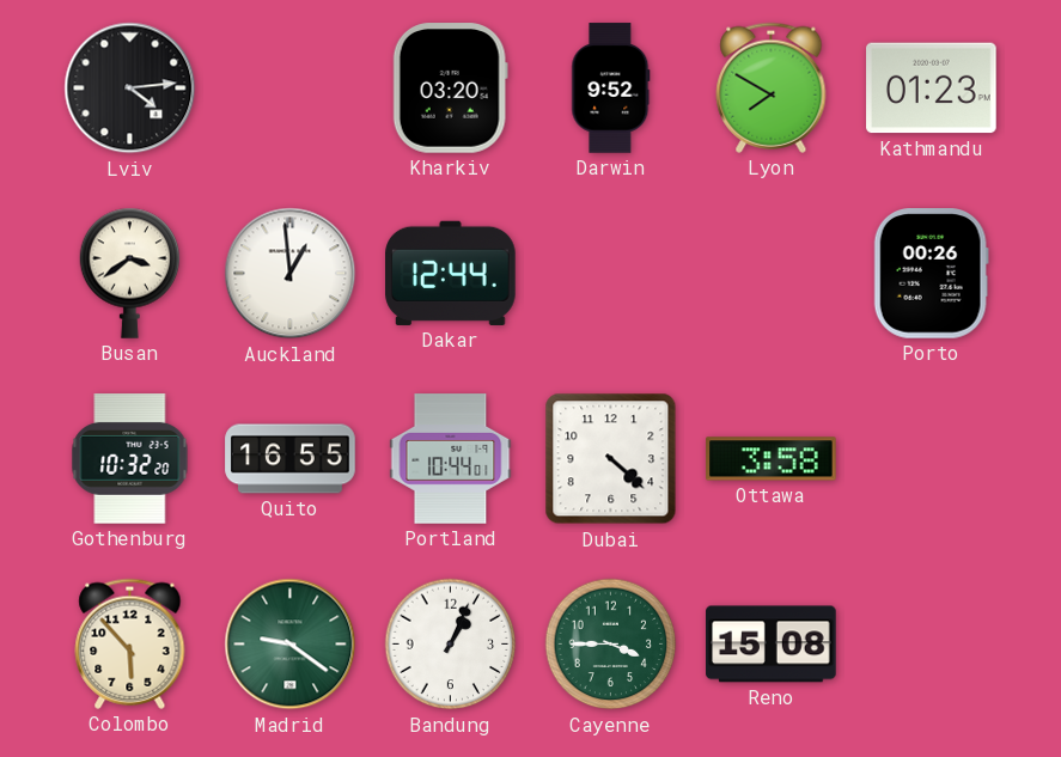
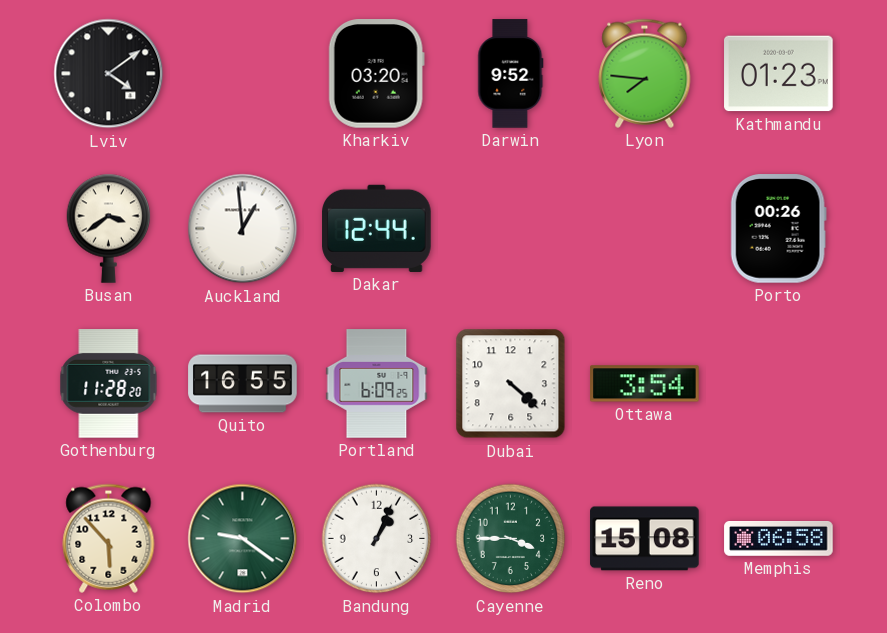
Lviv: 4:14 -> 4:09 (109, 74)
Lyon: 7:50 -> 7:46 (645, 73)
Gothenburg: 10:32 -> 11:28 (109, 384)
Portland: 10:44 -> 6:09 (377, 384)
Ottawa: 3:58 -> 3:54 (645, 384)
Memphis: none -> 06:58 (779, 539)
